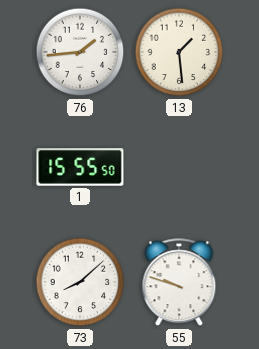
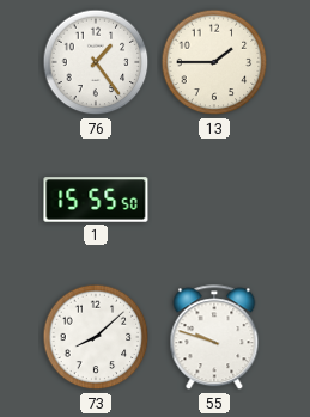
76: 1:44 -> 1:24 (96, 62)
13: 1:29 -> 1:45 (214, 62)
